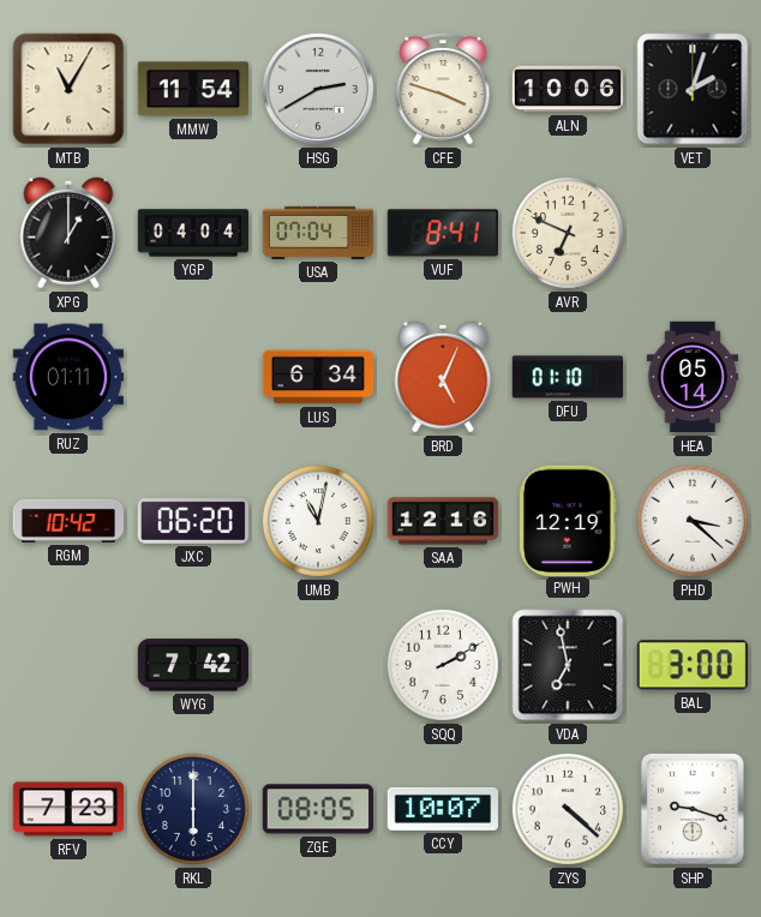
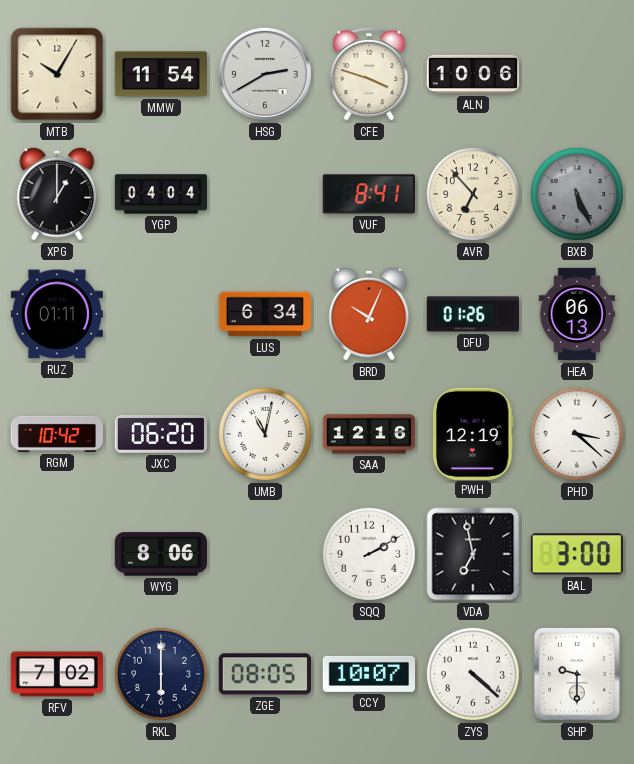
MTB: 11:05 -> 10:05 (57, 74)
VET: 2:03 -> none (693, 89)
USA: 07:04 -> none (318, 233)
AVR: 6:49 -> 6:53 (473, 194)
BXB: none -> 5:26 (577, 194)
BRD: 5:04 -> 10:04 (369, 314)
DFU: 01:10 -> 01:26 (472, 314)
HEA: 05:14 -> 06:13 (577, 314)
WYG: 7:42 -> 8:06 (160, 554)
RFV: 7:23 -> 7:02 (56, 674)
SHP: 9:18 -> 9:30 (578, 675)
